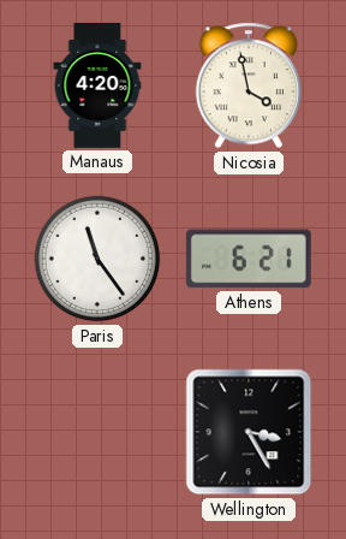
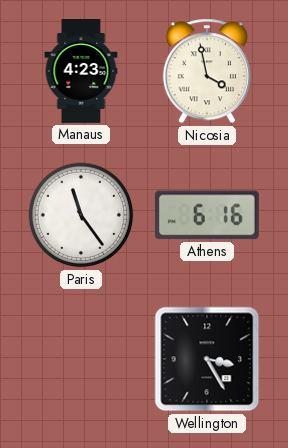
Manaus: 4:20 -> 4:23 (81, 72)
Athens: 6:21 -> 6:16 (207, 215)
